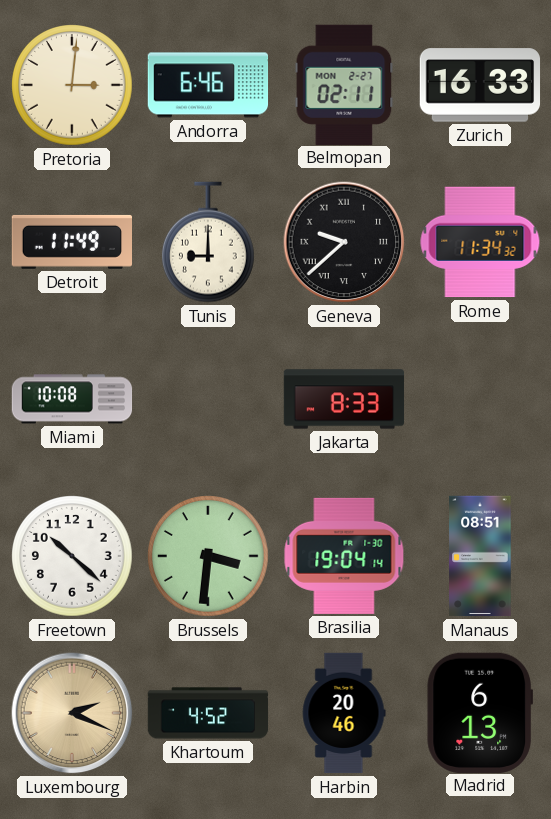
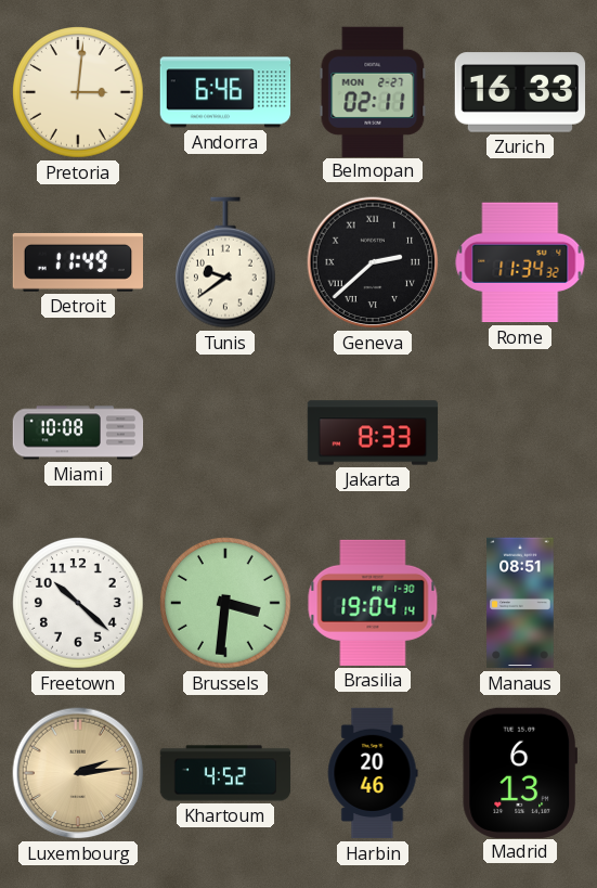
Tunis: 9:00 -> 9:39 (225, 262)
Geneva: 9:38 -> 2:38 (373, 262)
Luxembourg: 2:19 -> 2:14 (78, 773)
